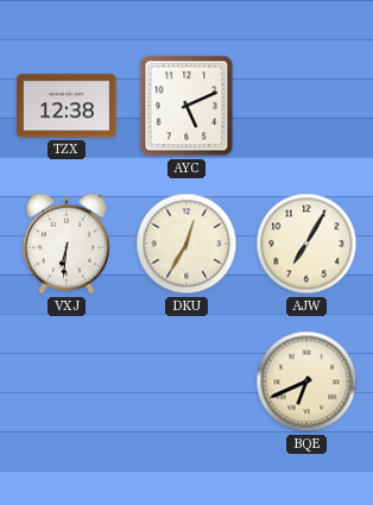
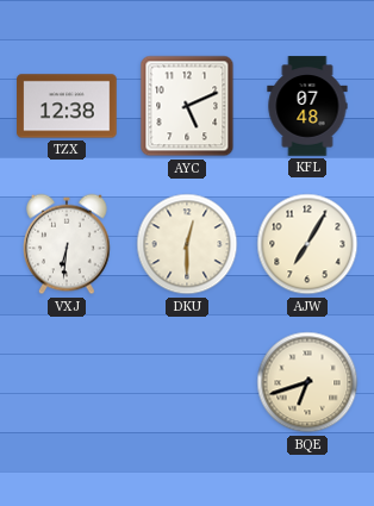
KFL: none -> 07:48 (307, 106)
DKU: 12:35 -> 12:30 (187, 244)
BQE: 6:41 -> 6:42 (307, 382)
